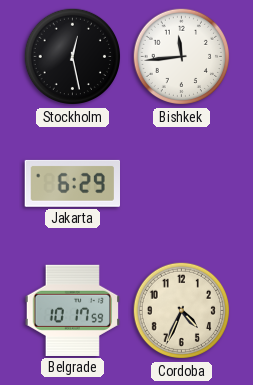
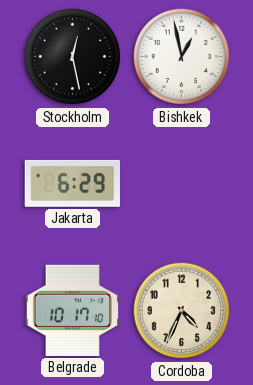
Bishkek: 11:44 -> 12:58 (182, 57)
Belgrade: 10:17:59 -> 10:17:10 (73, 310)
